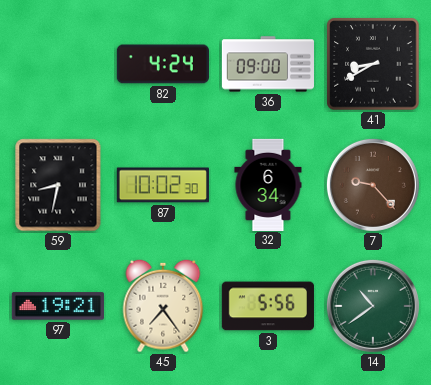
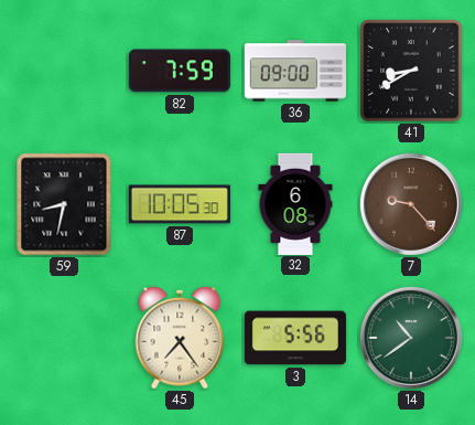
82: 4:24 -> 7:59 (180, 71)
87: 10:02 -> 10:05 (180, 204)
32: 6:34 -> 6:08 (295, 203)
97: 19:21 -> none (58, 306)
